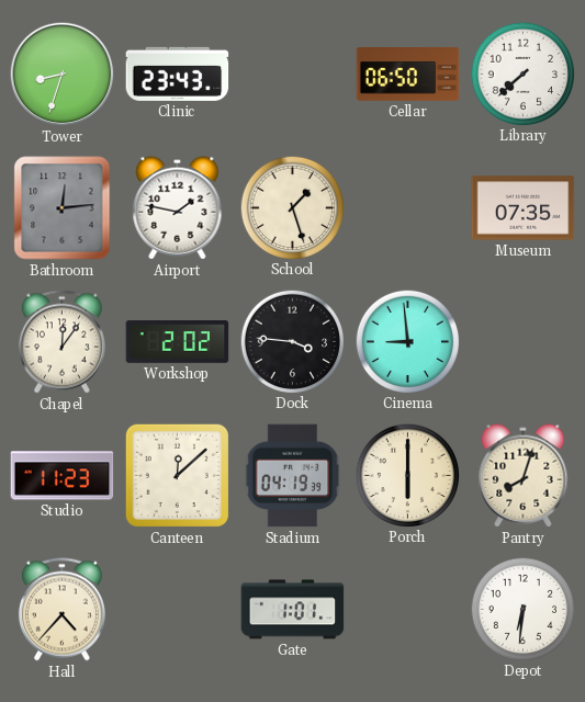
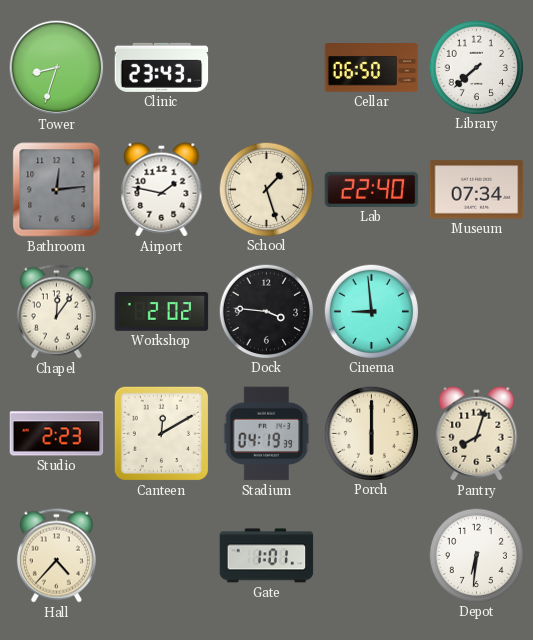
Lab: none -> 22:40 (372, 189)
Museum: 07:35 -> 07:34 (477, 190)
Studio: 11:23 -> 2:23 (57, 434)
Canteen: 12:08 -> 12:10 (161, 433)
